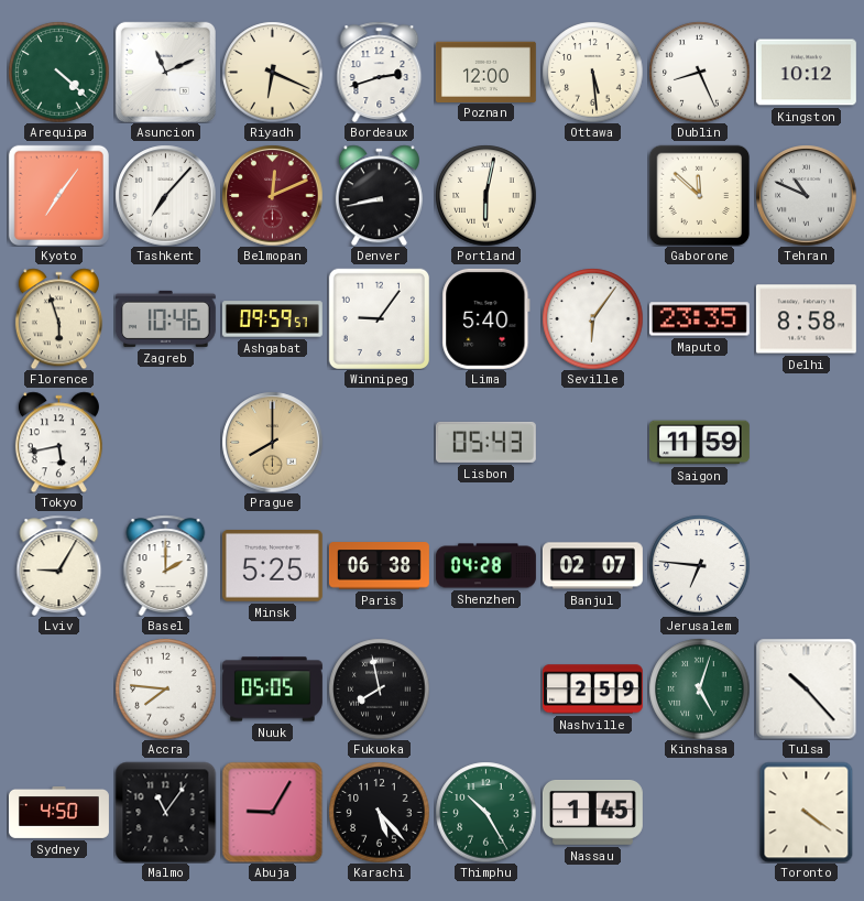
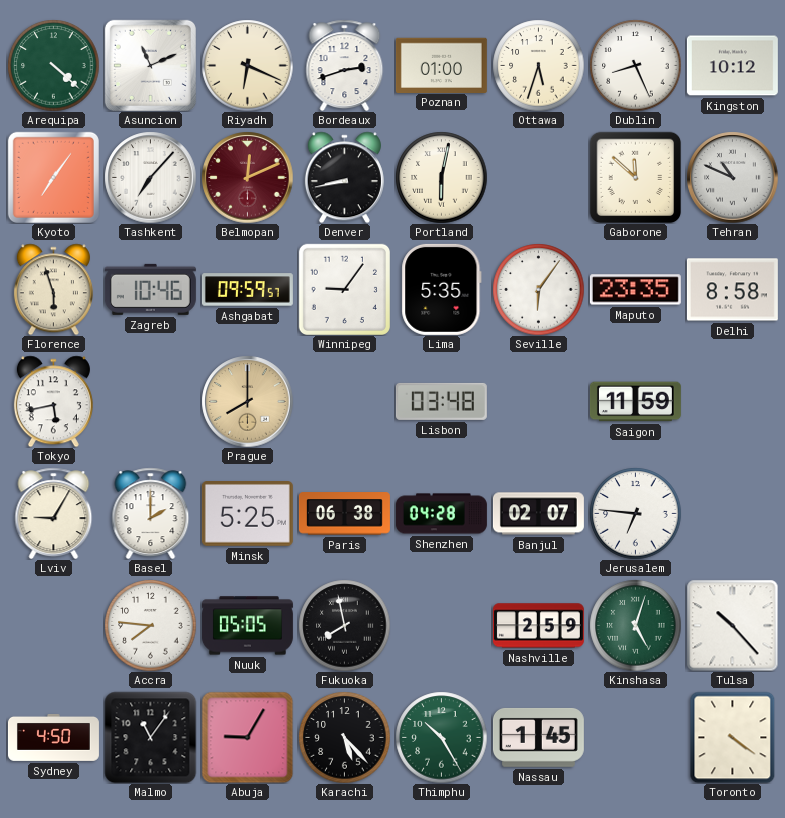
Poznan: 12:00 -> 01:00 (441, 65)
Ottawa: 5:29 -> 5:33 (538, 65)
Lima: 5:40 -> 5:35 (442, 289)
Lisbon: 05:43 -> 03:48 (441, 401)
